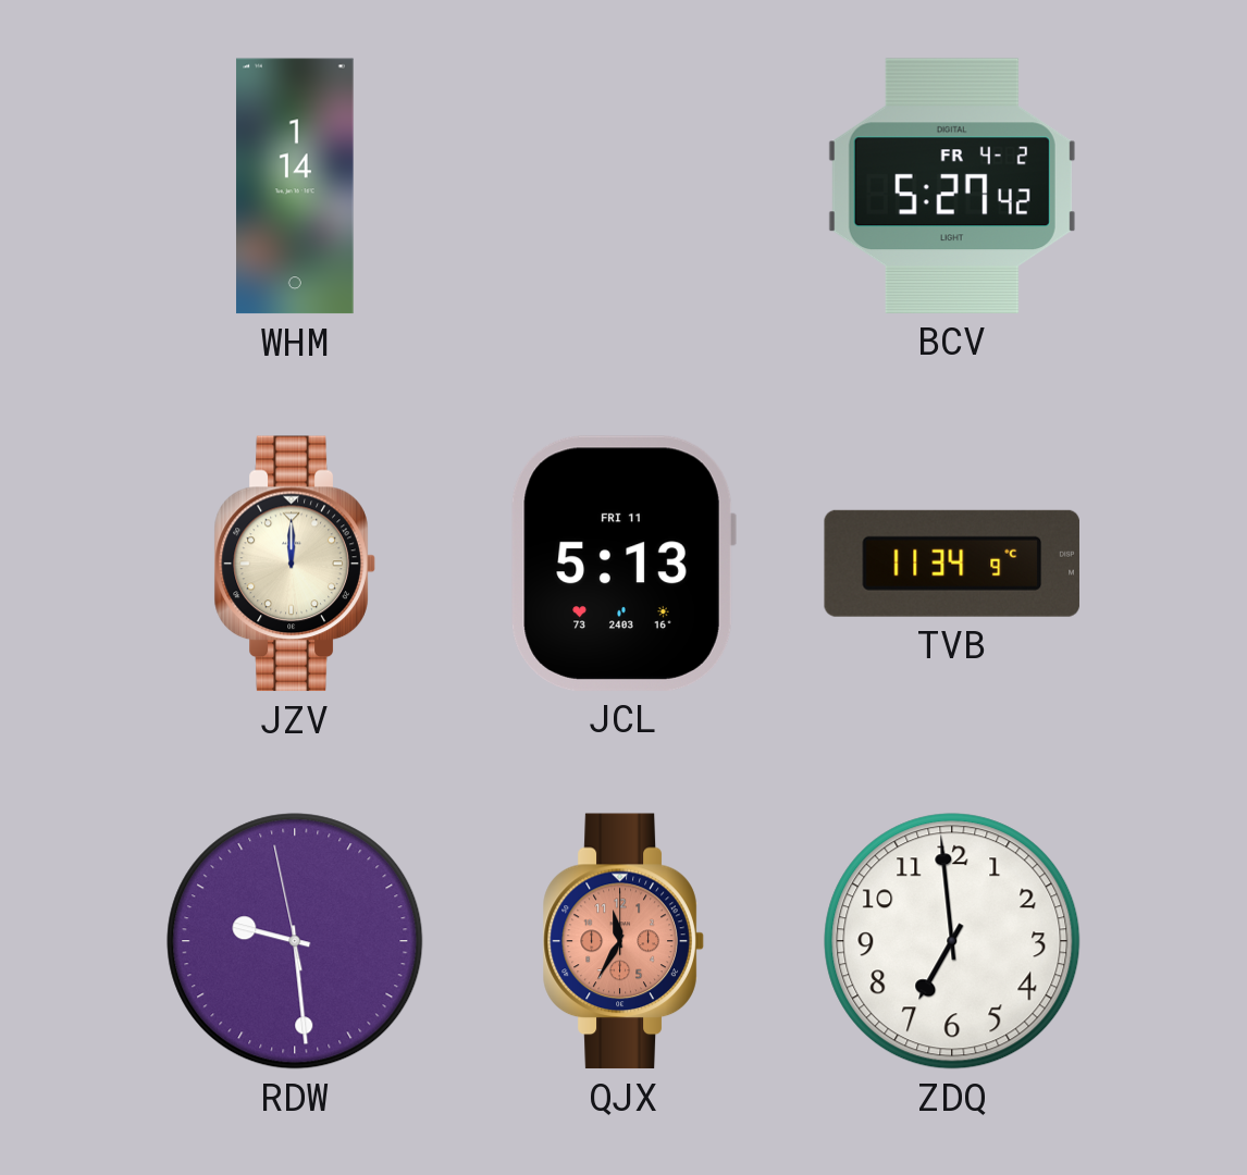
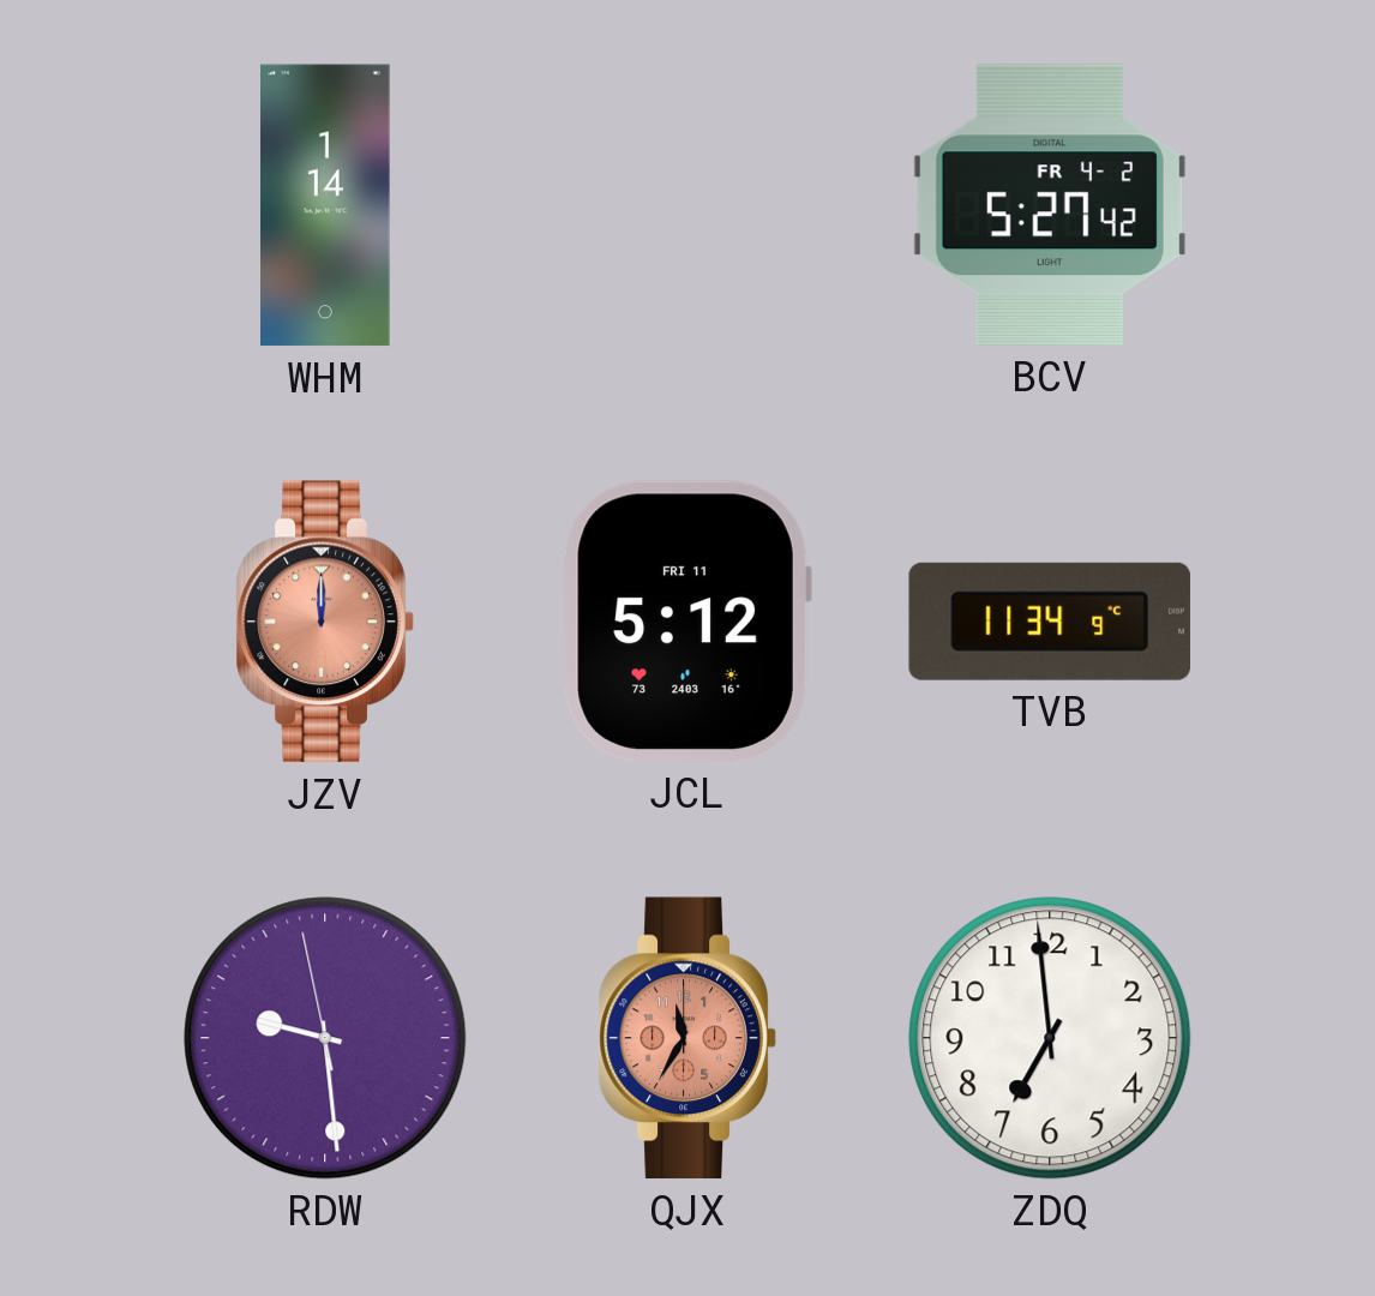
JZV dial: cream -> salmon (325, 622)
JCL: 5:13 -> 5:12 (687, 622)
